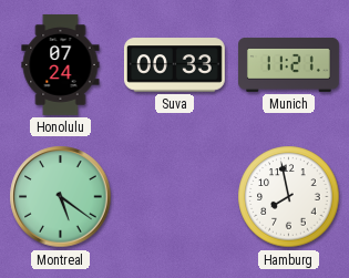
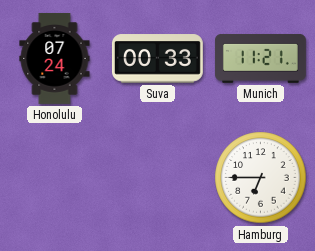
Montreal: 5:21 -> none (61, 197)
Hamburg: 7:58 -> 6:45 (261, 178)
